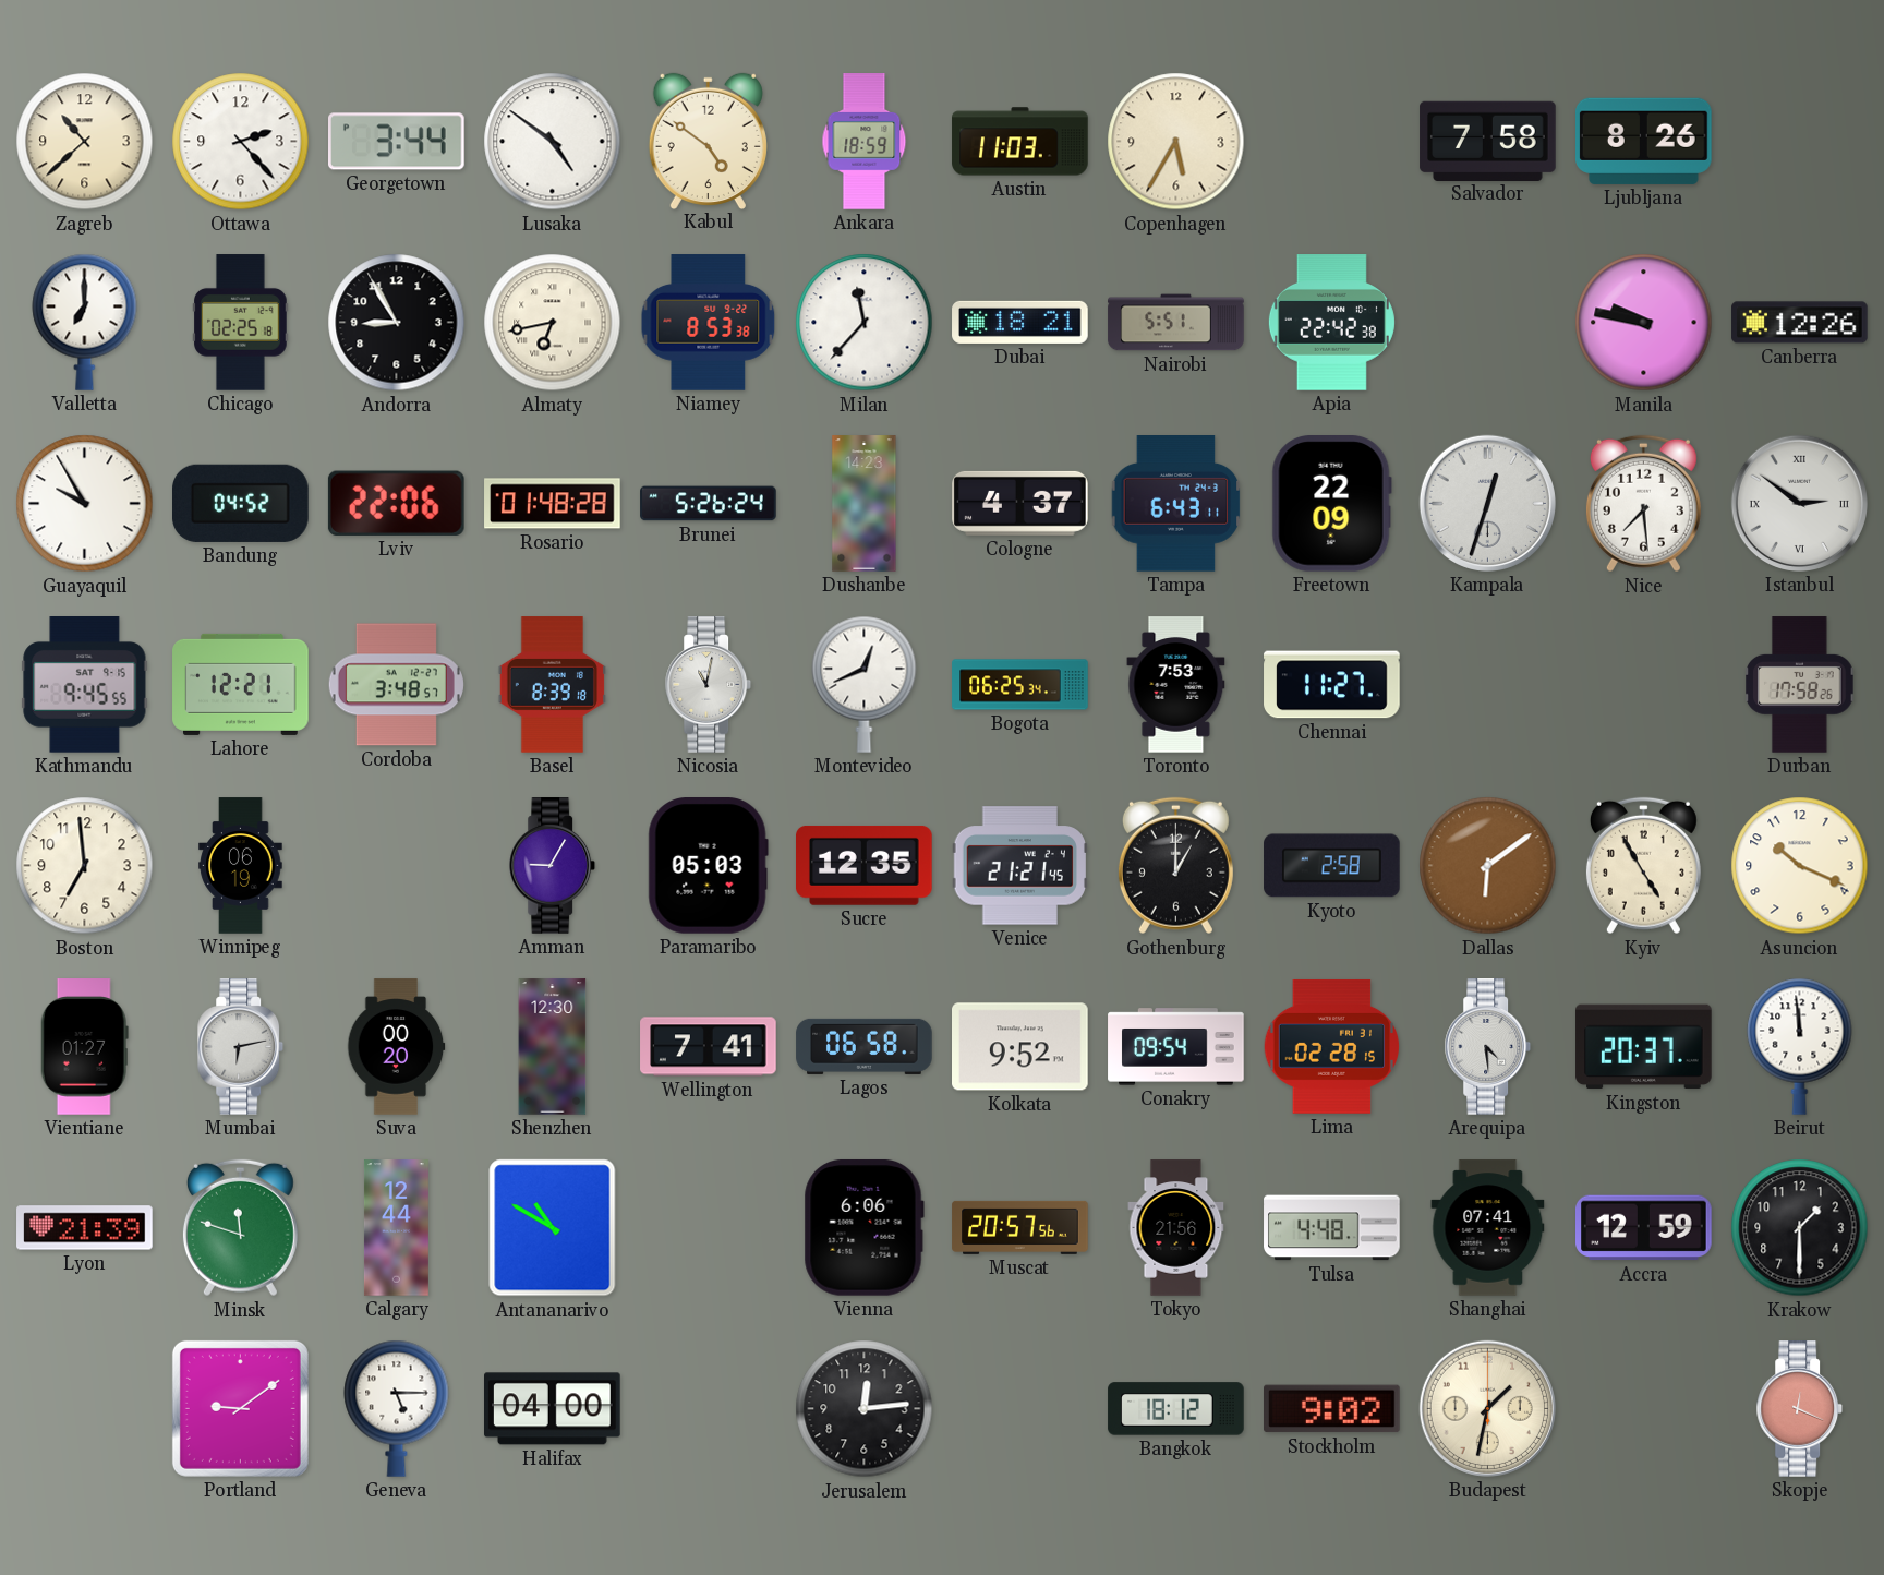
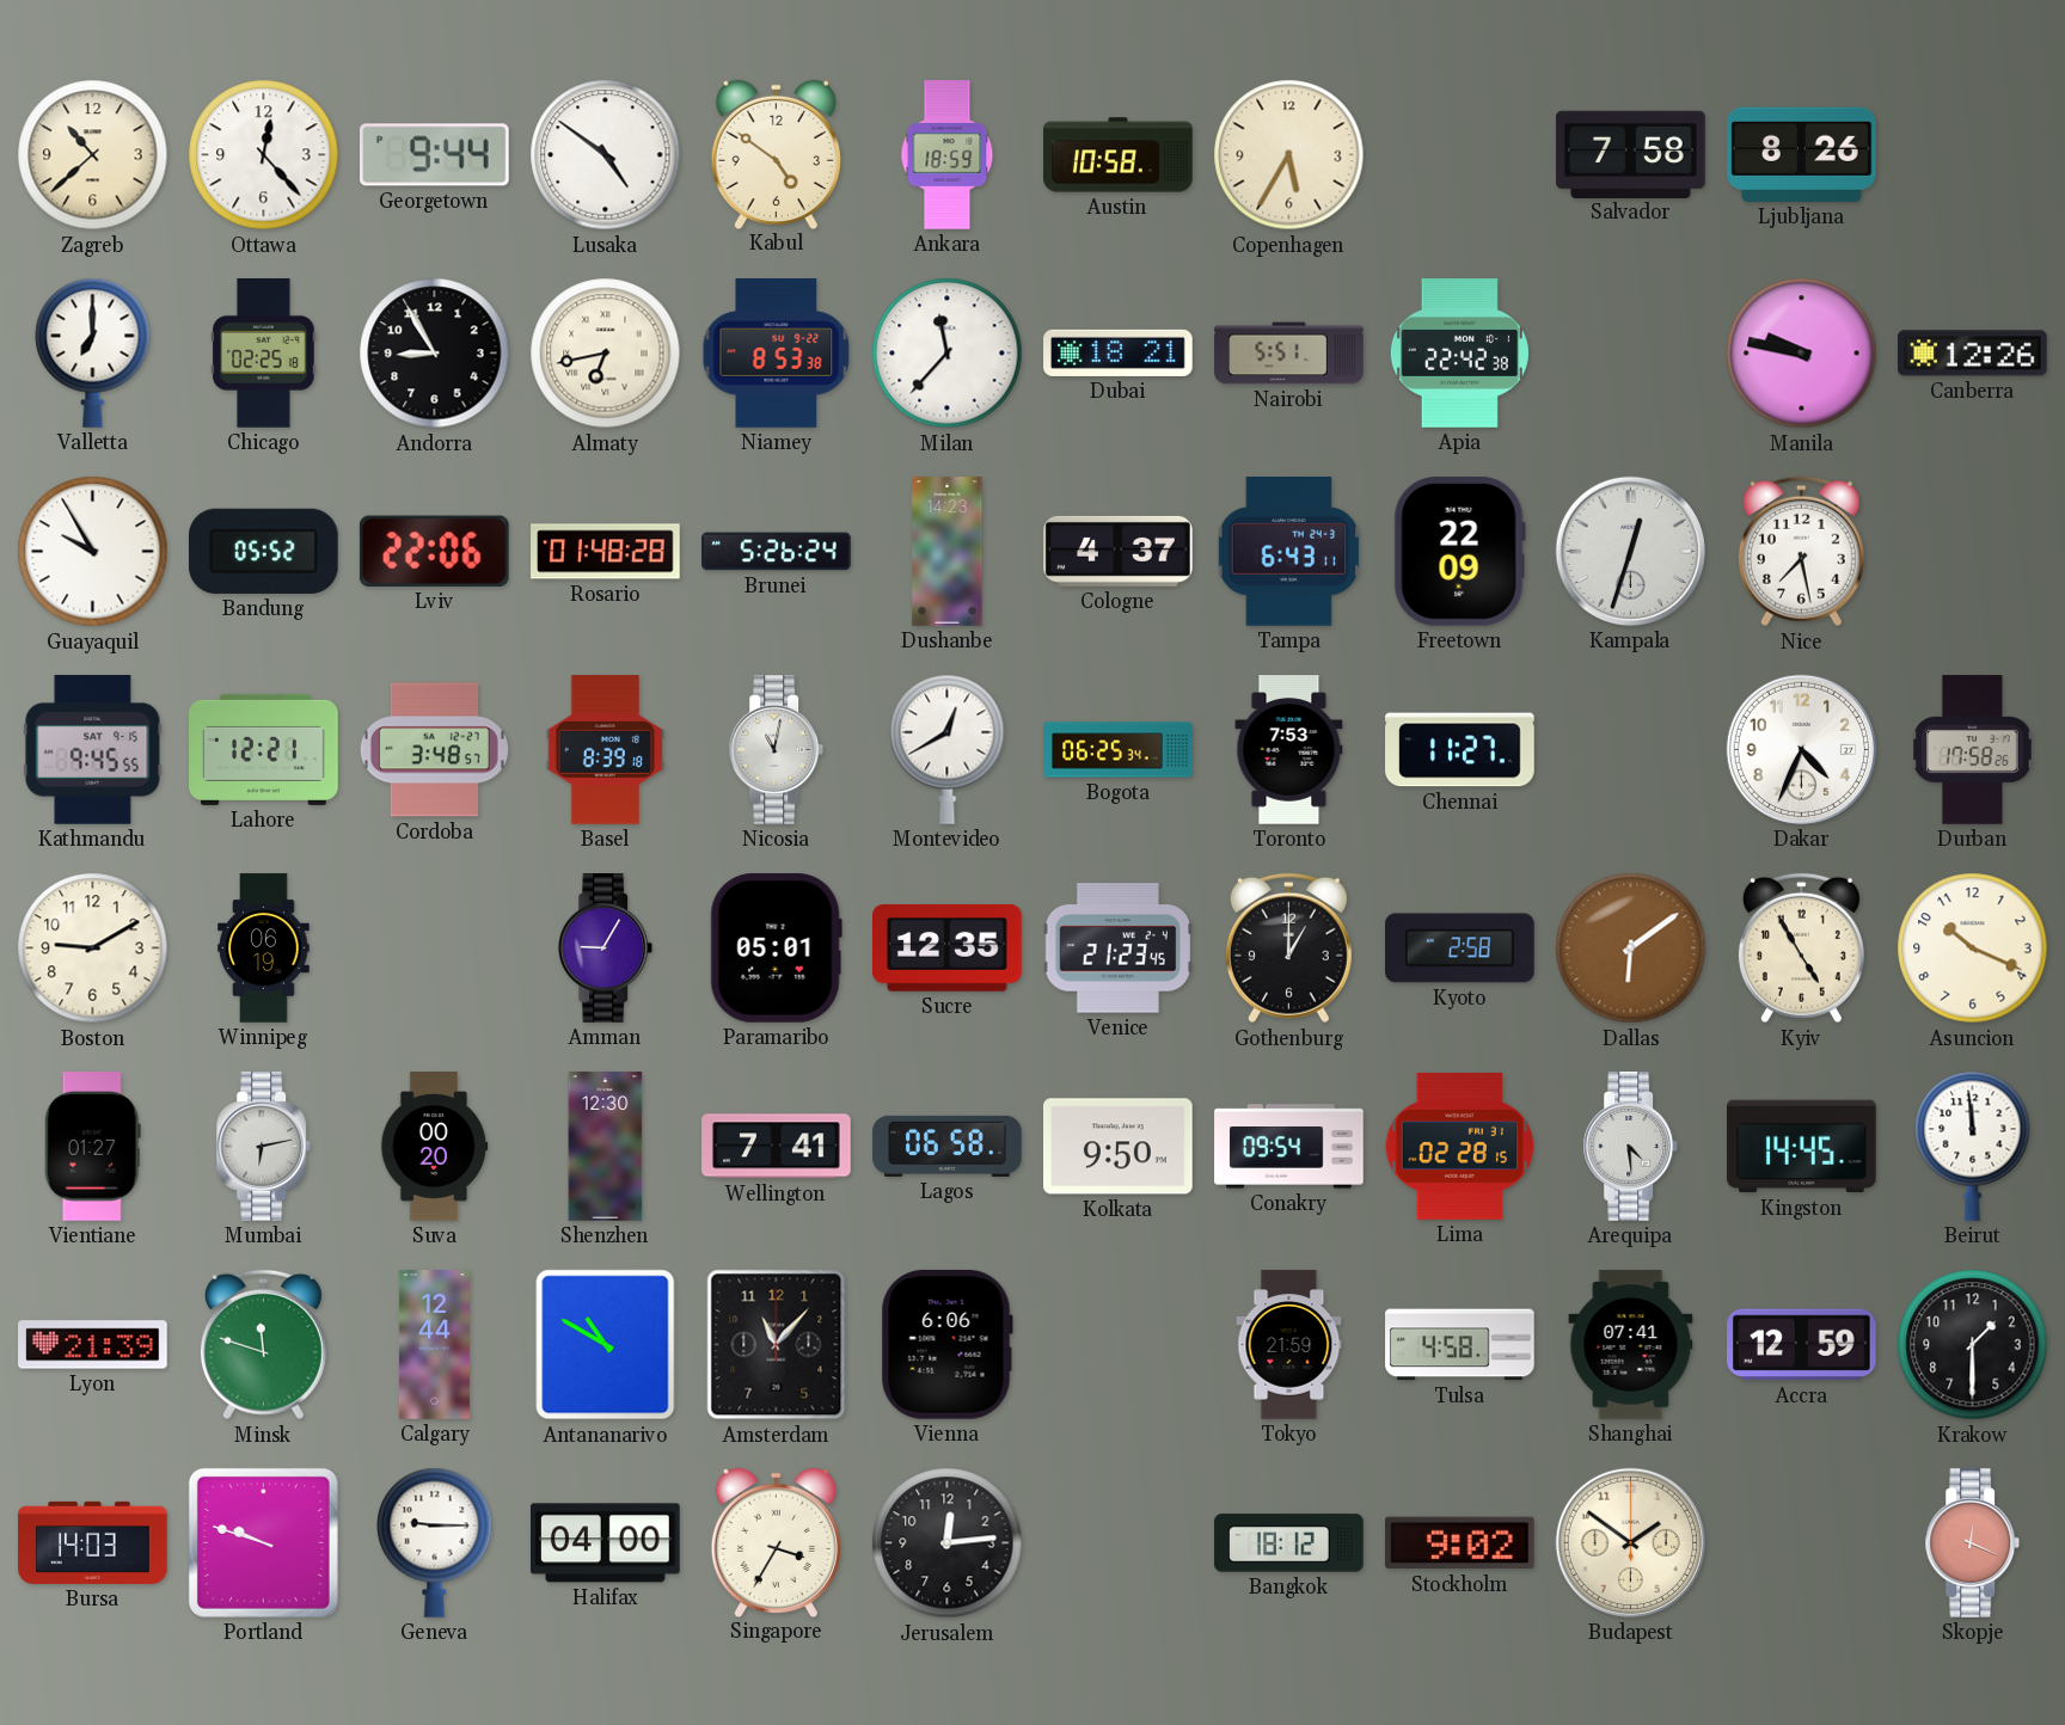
Ottawa: 2:23 -> 12:23 (264, 155)
Georgetown: 3:44 -> 9:44 (435, 155)
Austin: 11:03 -> 10:58 (1119, 155)
Bandung: 04:52 -> 05:52 (264, 551)
Nice: 7:29 -> 7:28 (1801, 552)
Istanbul: 2:51 -> none (1799, 503)
Montevideo: 12:41 -> 12:40 (948, 749)
Dakar: none -> 4:34 (1801, 749)
Boston: 6:59 -> 9:10 (93, 949)
Paramaribo: 05:03 -> 05:01 (776, 949)
Venice: 21:21 -> 21:23 (1117, 949)
Kolkata: 9:52 -> 9:50 (1119, 1147)
Kingston: 20:37 -> 14:45 (1802, 1147)
Amsterdam: none -> 11:07 (777, 1345)
Muscat: 20:57 -> none (1020, 1227)
Tokyo: 21:56 -> 21:59 (1289, 1345)
Tulsa: 4:48 -> 4:58 (1460, 1345)
Bursa: none -> 14:03 (93, 1542)
Portland: 9:09 -> 9:48 (263, 1542)
Geneva: 5:15 -> 9:15 (435, 1542)
Singapore: none -> 3:35 (776, 1542)
Budapest: 1:32 -> 1:51 (1630, 1542)
